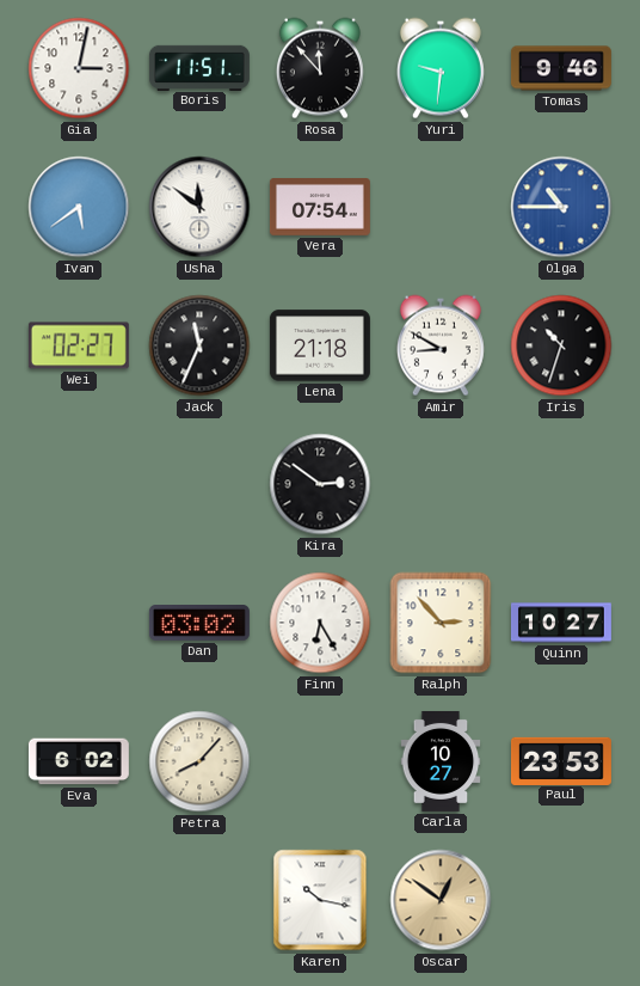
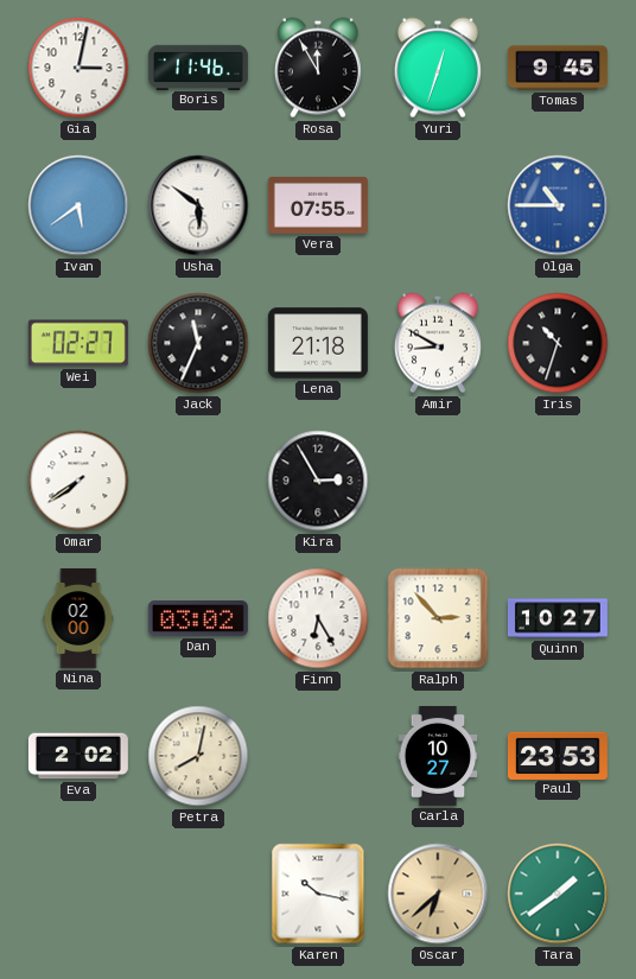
Boris: 11:51 -> 11:46 (198, 66)
Rosa: 11:53 -> 11:55 (318, 68)
Yuri: 9:31 -> 12:33 (438, 68)
Tomas: 9:46 -> 9:45 (558, 68)
Usha: 11:51 -> 5:51 (198, 205)
Vera: 07:54 -> 07:55 (318, 206)
Omar: none -> 7:39 (78, 481)
Kira: 2:51 -> 2:55 (318, 481)
Nina: none -> 02:00 (78, 618)
Eva: 6:02 -> 2:02 (78, 756)
Petra: 8:07 -> 8:02 (198, 756)
Oscar: 12:51 -> 6:38 (438, 894)
Tara: none -> 1:39 (558, 894)
